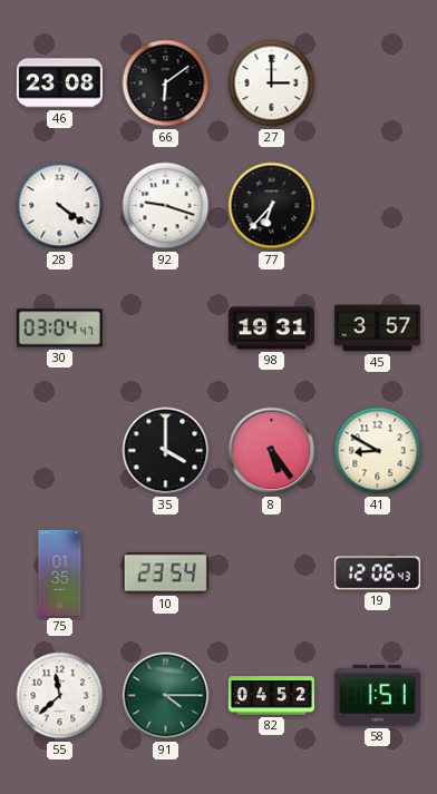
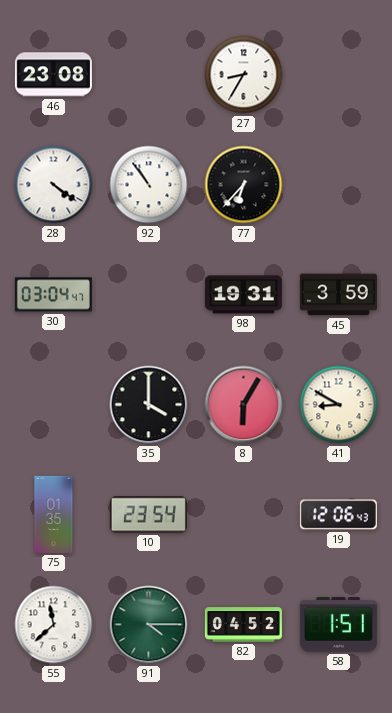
66: 6:09 -> none (166, 84)
27: 3:00 -> 8:35 (244, 75)
92: 9:18 -> 10:54 (149, 185)
45: 3:57 -> 3:59 (338, 295)
8: 5:24 -> 6:05 (244, 405)
